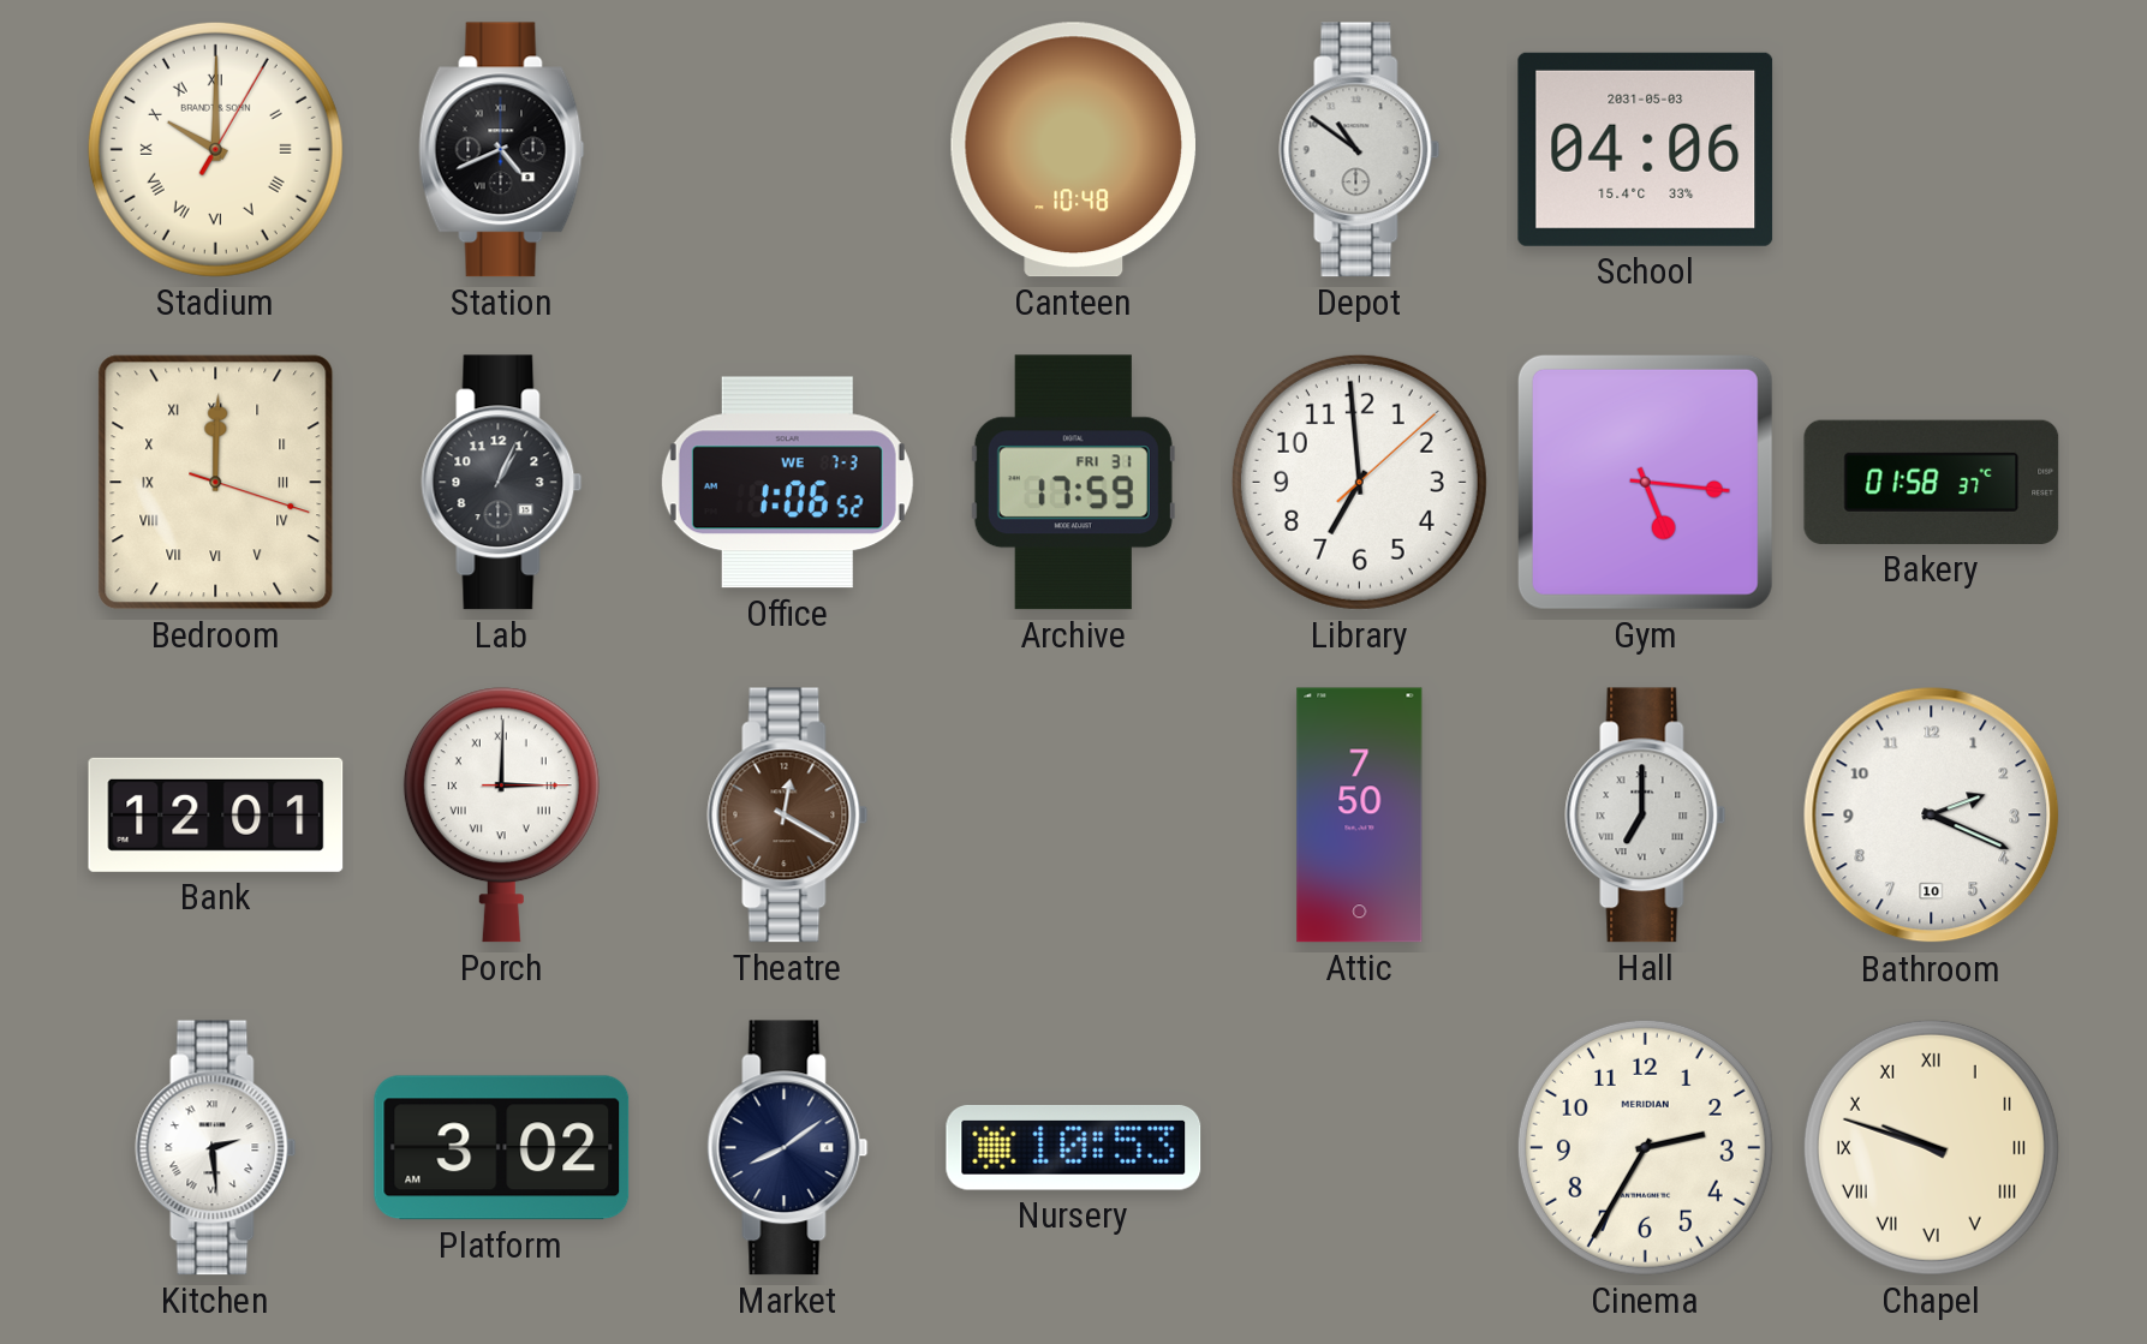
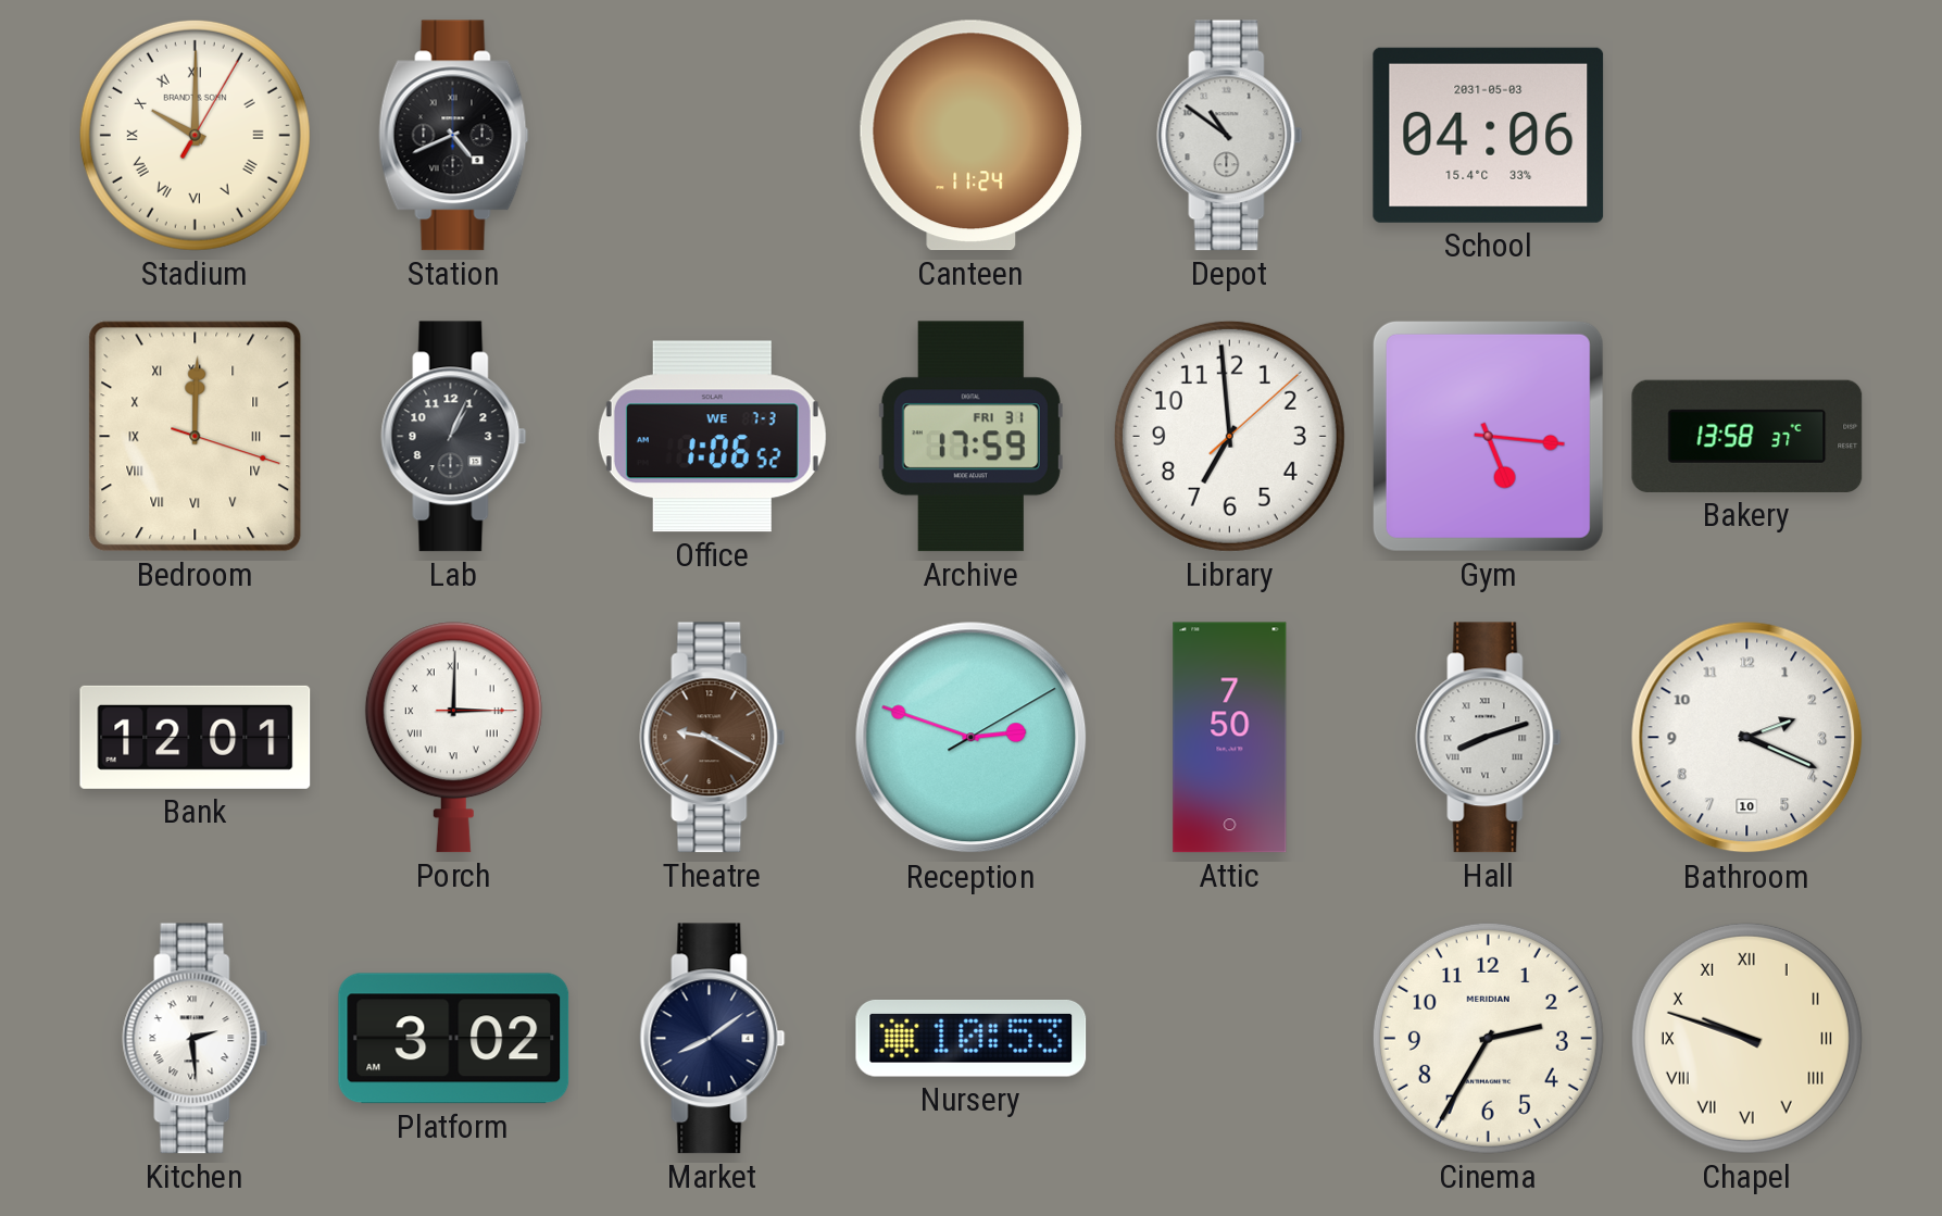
Canteen: 10:48 -> 11:24 (970, 136)
Bakery: 01:58 -> 13:58 (1747, 436)
Theatre: 12:20 -> 9:20 (713, 738)
Reception: none -> 2:48 (972, 738)
Hall: 7:00 -> 8:12 (1489, 738)
